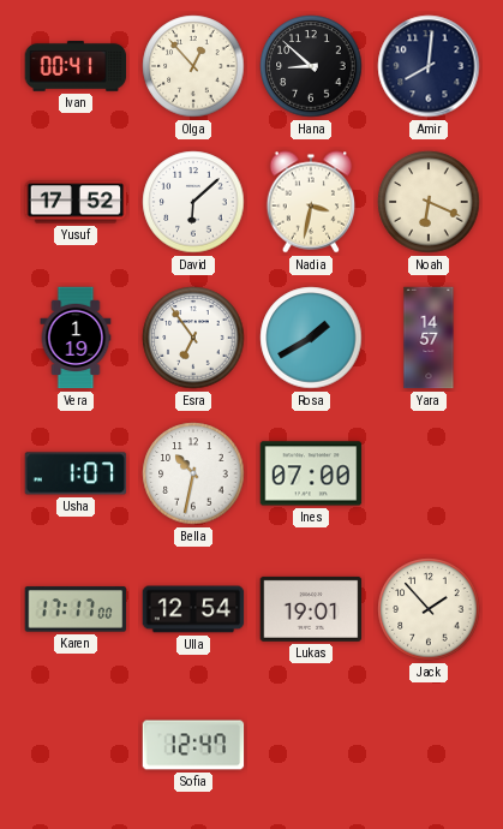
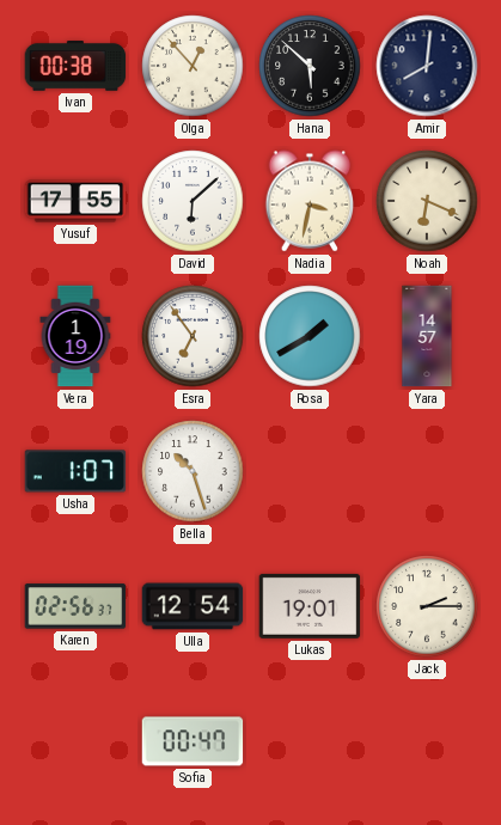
Ivan: 00:41 -> 00:38 (75, 66)
Hana: 8:52 -> 5:52 (310, 66)
Yusuf: 17:52 -> 17:55 (75, 201)
Bella: 10:32 -> 10:27 (193, 471)
Ines: 07:00 -> none (311, 473)
Karen: 17:17 -> 02:56 (75, 606)
Jack: 1:53 -> 2:15 (427, 606)
Sofia: 12:47 -> 00:47 (193, 741)
